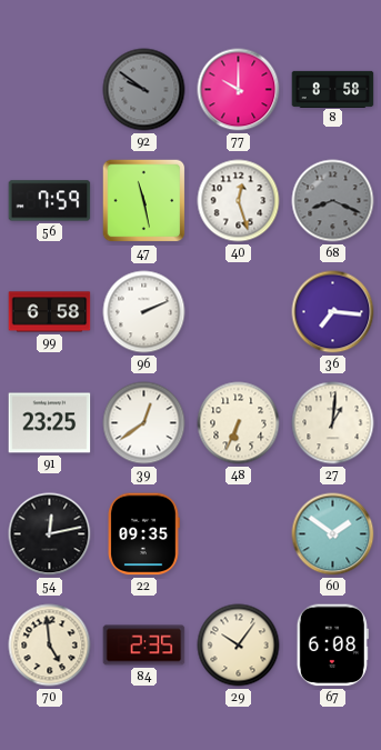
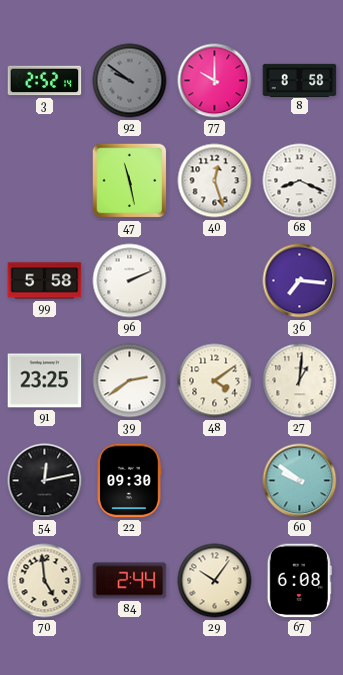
3: none -> 2:52 (45, 81)
56: 7:59 -> none (50, 201)
68 dial: grey -> white (300, 181)
99: 6:58 -> 5:58 (45, 281)
39: 12:39 -> 2:39 (130, 381)
48: 6:34 -> 4:09 (215, 381)
22: 09:35 -> 09:30 (129, 481)
60: 1:51 -> 9:51 (300, 481)
84: 2:35 -> 2:44 (130, 581)
